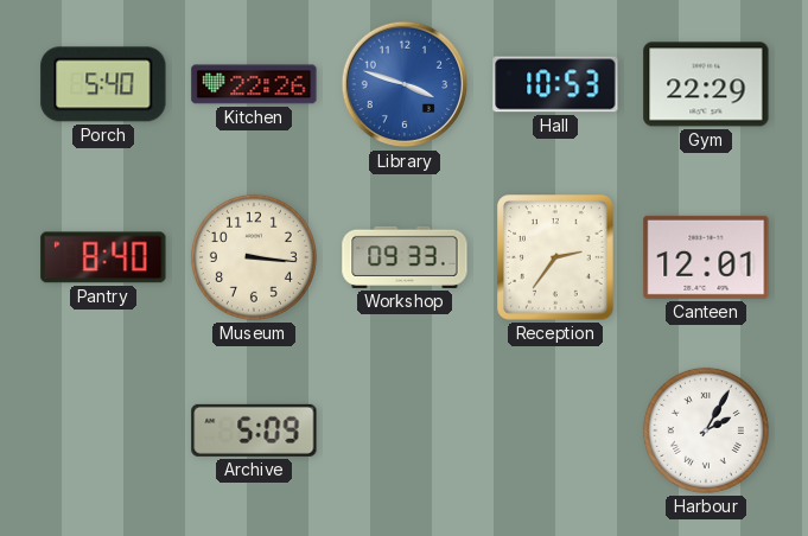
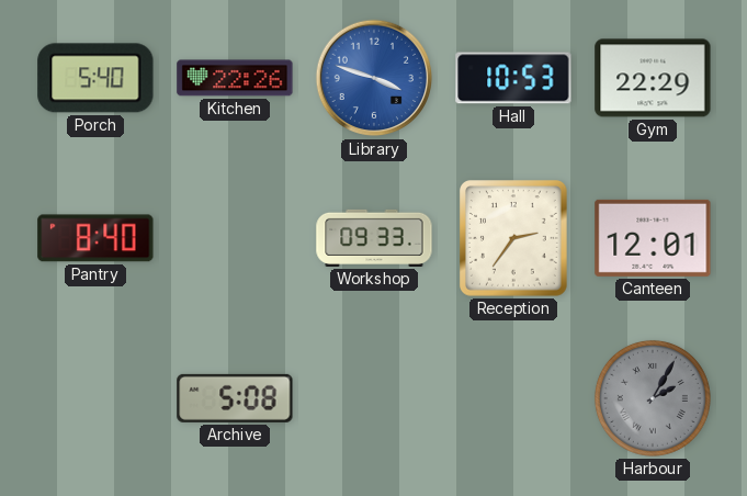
Museum: 3:16 -> none (254, 257)
Archive: 5:09 -> 5:08 (235, 398)
Harbour dial: white -> grey (653, 398)
